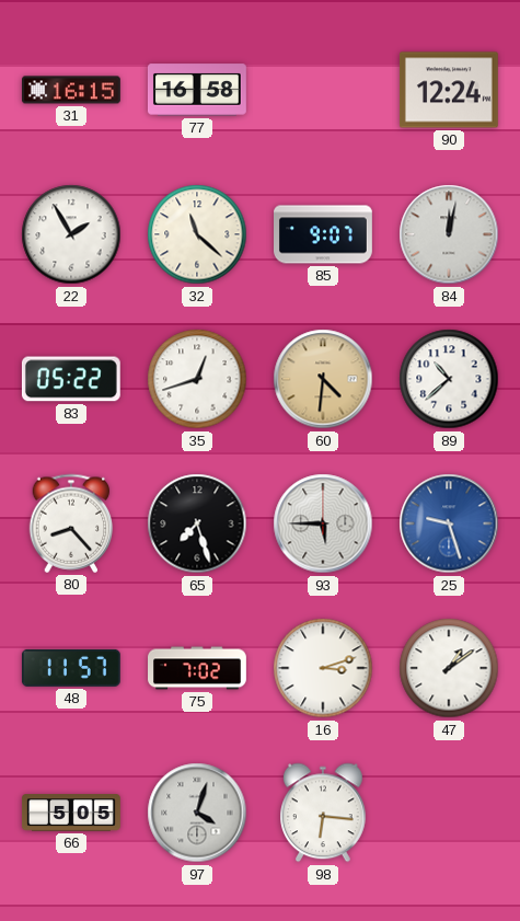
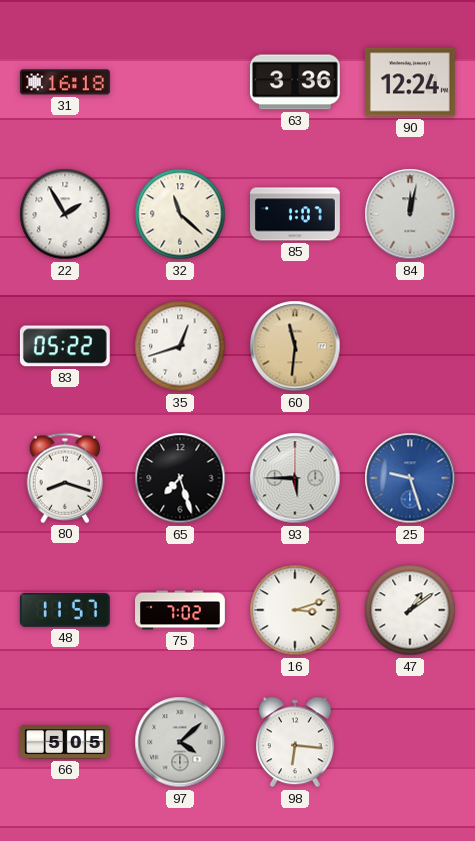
31: 16:15 -> 16:18 (65, 82)
77: 16:58 -> none (197, 90)
63: none -> 3:36 (295, 82)
85: 9:07 -> 1:07 (296, 214)
60: 4:31 -> 11:31 (295, 346)
89: 10:38 -> none (449, 379)
80: 8:23 -> 8:18 (65, 478)
97: 4:03 -> 4:08 (180, 742)
